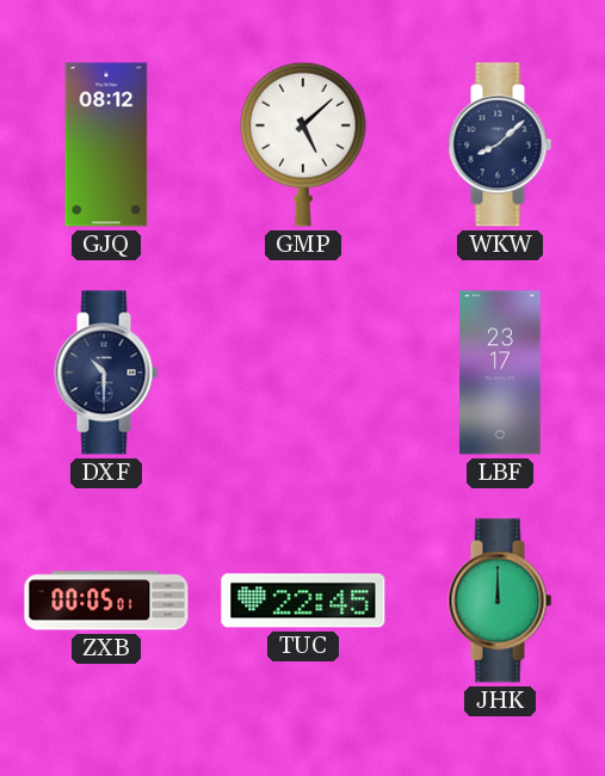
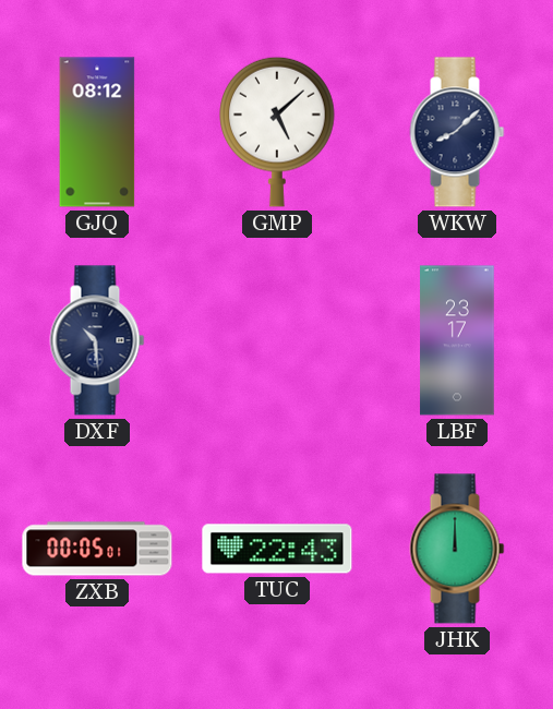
DXF: 10:30 -> 10:29 (97, 340)
TUC: 22:45 -> 22:43 (277, 549)
